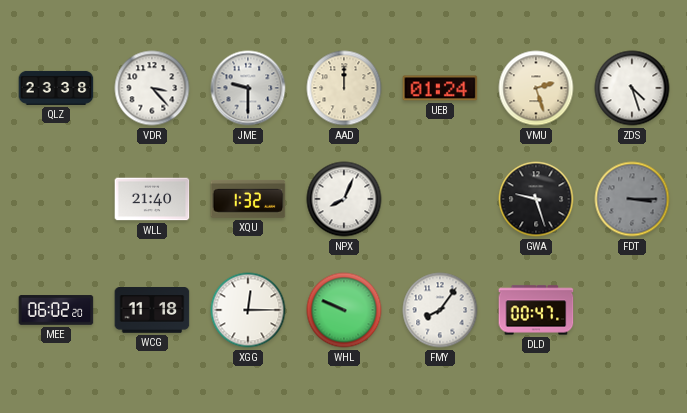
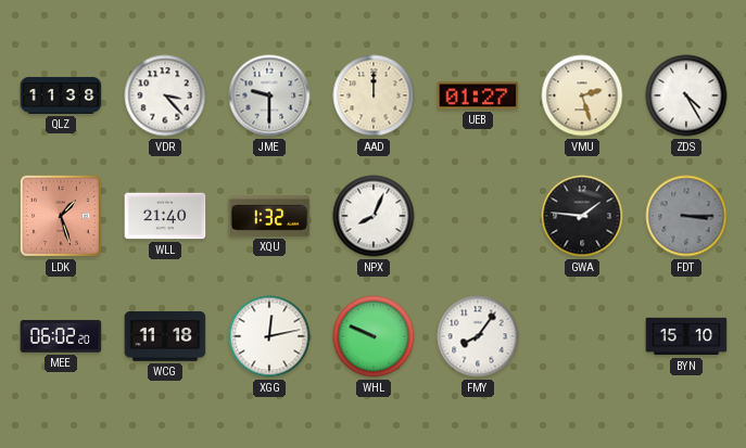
QLZ: 23:38 -> 11:38 (61, 95)
UEB: 01:24 -> 01:27 (478, 95)
ZDS: 4:27 -> 4:25 (686, 95)
LDK: none -> 1:27 (61, 216)
GWA: 9:27 -> 1:46 (582, 216)
XGG: 12:15 -> 12:13 (269, 336)
DLD: 00:47 -> none (536, 310)
BYN: none -> 15:10 (686, 336)
